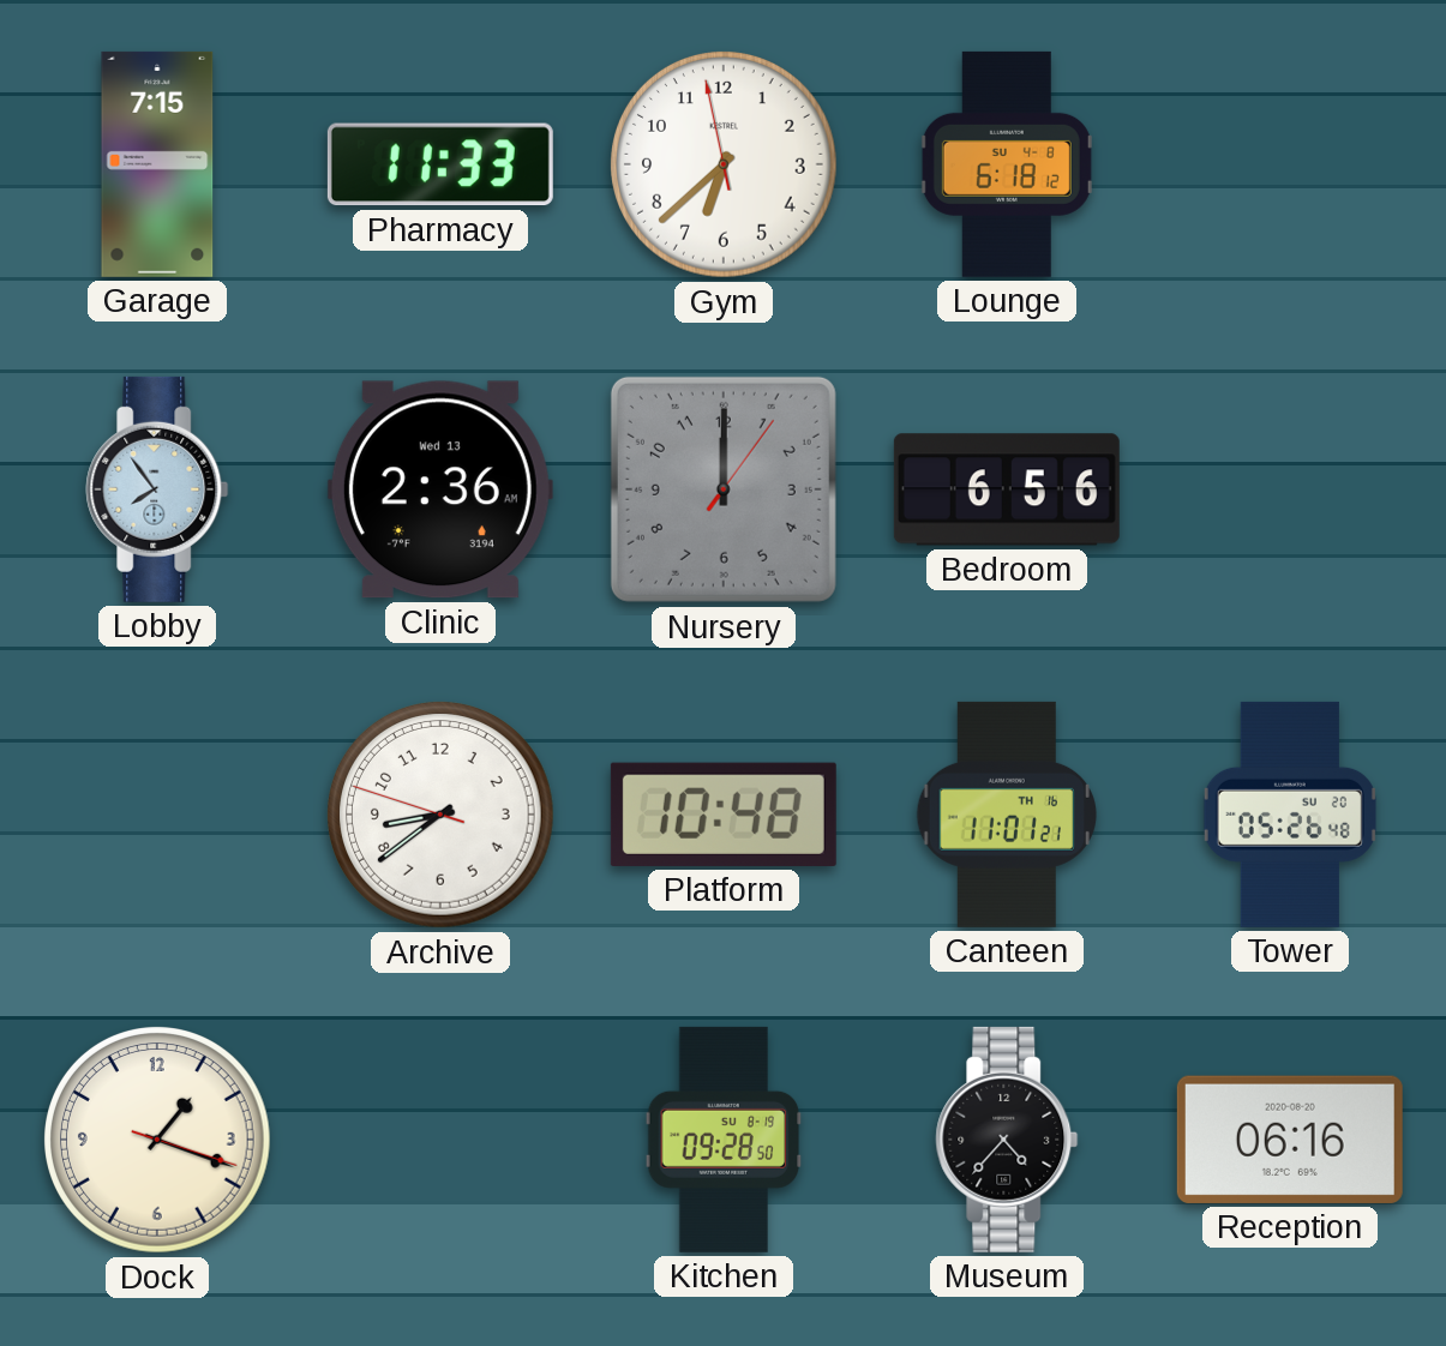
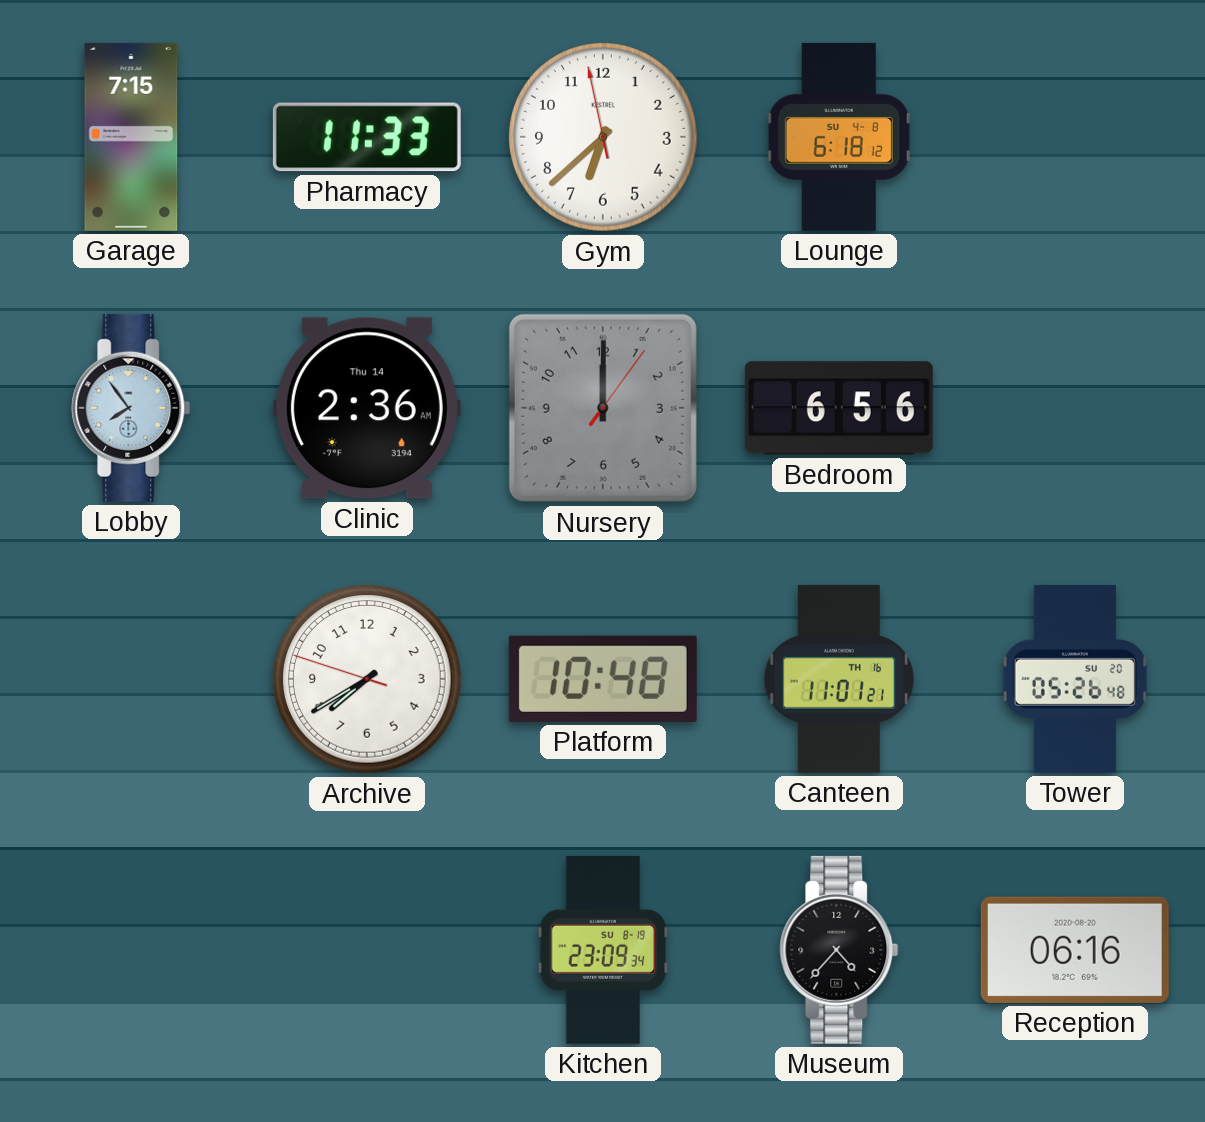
Clinic date: Wed 13 -> Thu 14 (367, 408)
Archive: 8:38 -> 7:39 (368, 680)
Dock: 1:18 -> none (158, 1141)
Kitchen: 09:28 -> 23:09 (603, 950)
